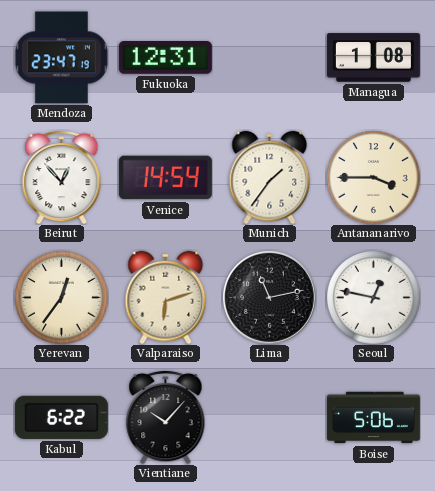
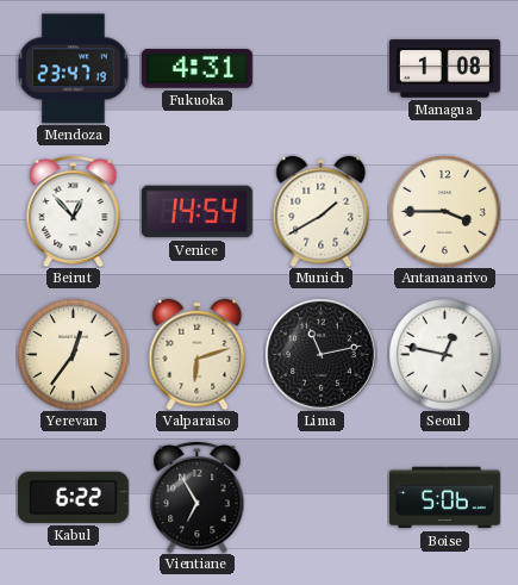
Fukuoka: 12:31 -> 4:31 (196, 69)
Munich: 1:36 -> 1:40 (322, 211)
Vientiane: 10:07 -> 6:55 (198, 497)
